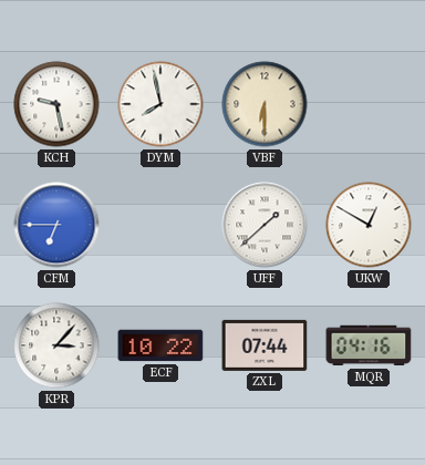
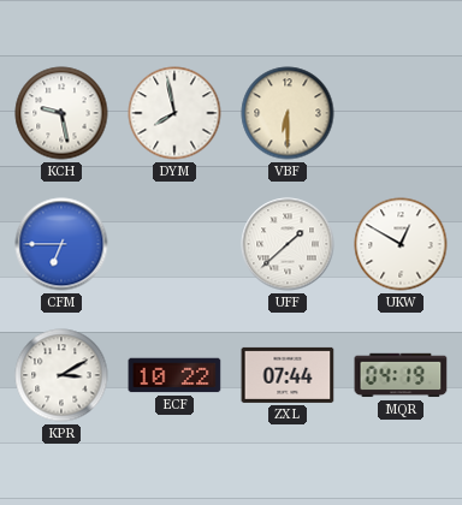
KPR: 3:07 -> 3:10 (61, 375)
MQR: 04:16 -> 04:19 (401, 375)
